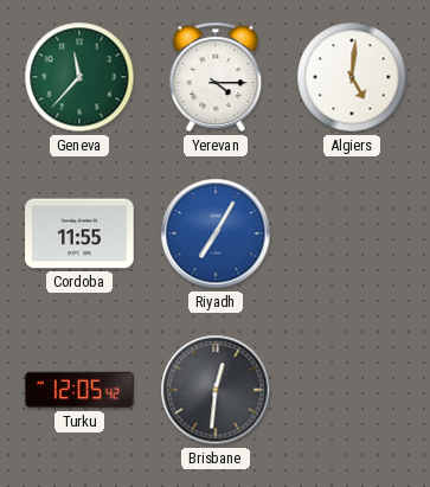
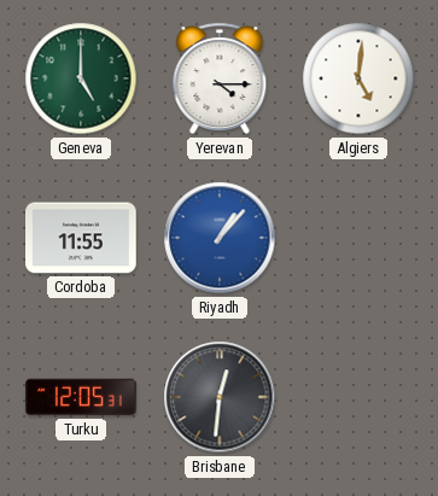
Geneva: 11:37 -> 5:00 (81, 78)
Riyadh: 7:05 -> 1:07 (220, 238)
Turku: 12:05:42 -> 12:05:31 (81, 397)
